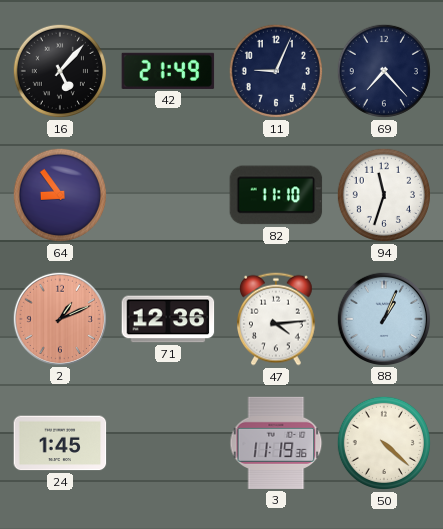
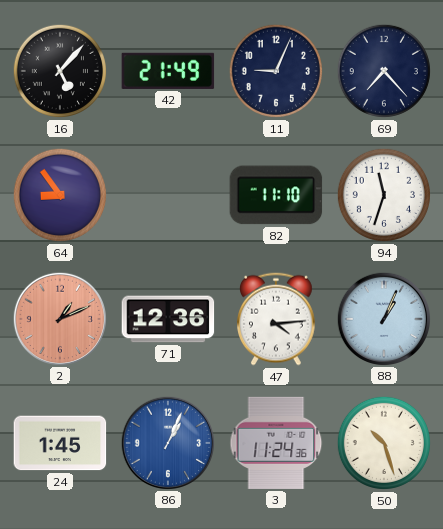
86: none -> 1:04 (167, 442)
3: 11:19 -> 11:24 (276, 443)
50: 4:22 -> 10:27 (384, 443)
